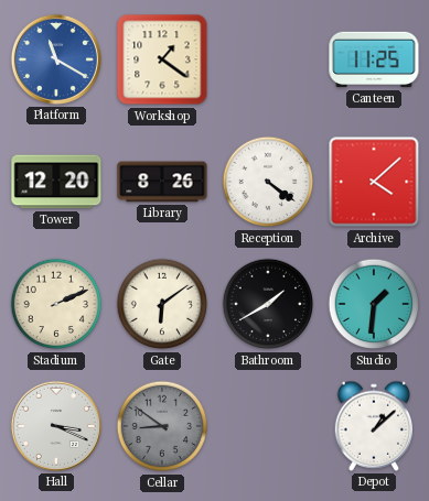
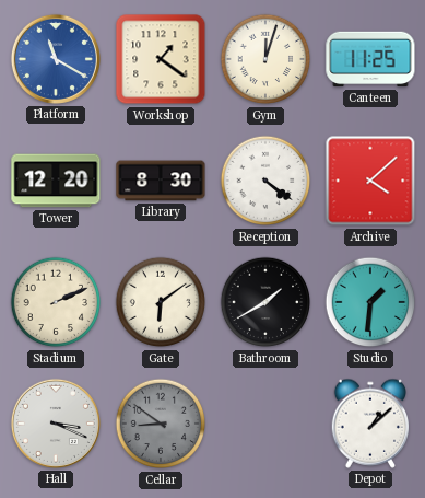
Gym: none -> 12:03 (265, 59)
Library: 8:26 -> 8:30 (161, 181)
